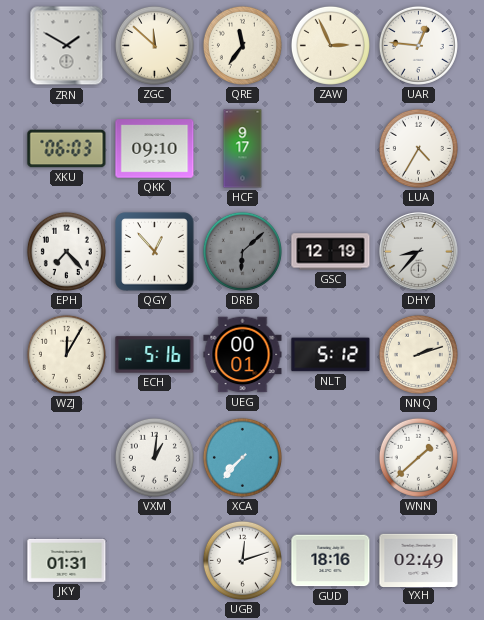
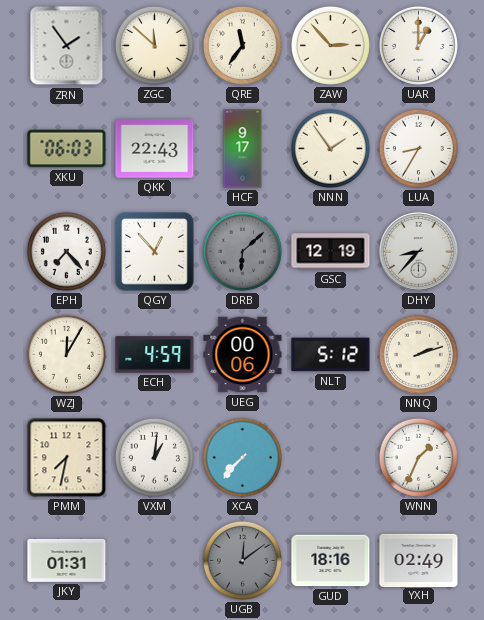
ZRN: 1:50 -> 1:54 (67, 46)
ZAW: 2:56 -> 2:53 (330, 45)
UAR: 12:46 -> 1:00 (418, 45)
QKK: 09:10 -> 22:43 (155, 149)
NNN: none -> 1:54 (330, 148)
LUA: 4:35 -> 8:35 (418, 148)
ECH: 5:16 -> 4:59 (155, 355)
UEG: 00:01 -> 00:06 (243, 355)
PMM: none -> 7:32 (67, 458)
WNN: 1:38 -> 1:34 (418, 457)
UGB: 12:12 -> 12:09 (242, 560)
UGB dial: white -> grey (242, 560)
